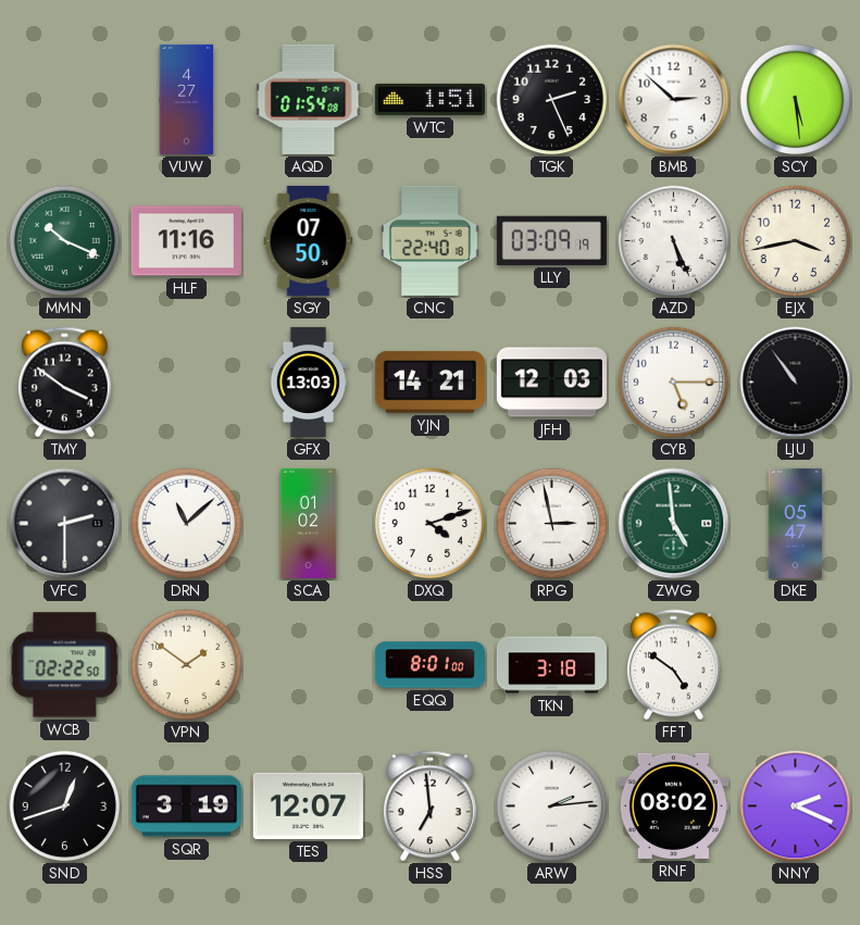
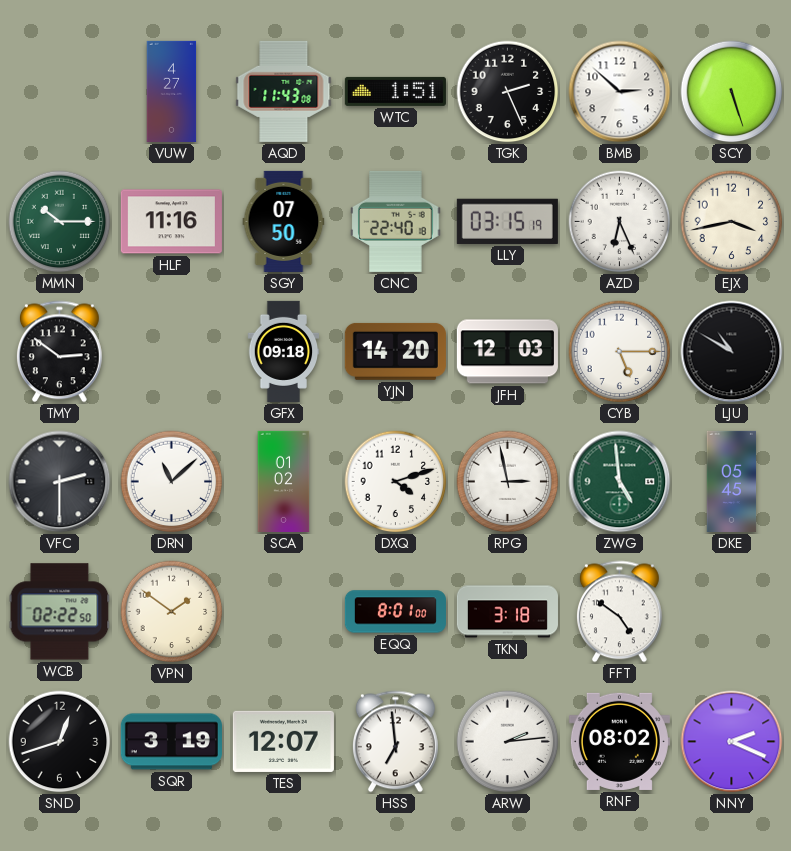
AQD: 01:54 -> 11:43 (284, 91)
SCY: 5:29 -> 5:27 (732, 92)
MMN: 10:19 -> 10:15 (60, 222)
LLY: 03:09 -> 03:15 (507, 221)
AZD: 5:26 -> 6:26 (620, 222)
TMY: 3:51 -> 2:51 (59, 352)
GFX: 13:03 -> 09:18 (284, 351)
YJN: 14:21 -> 14:20 (395, 351)
LJU: 10:54 -> 10:50 (732, 352)
DKE: 05:47 -> 05:45 (732, 481)
